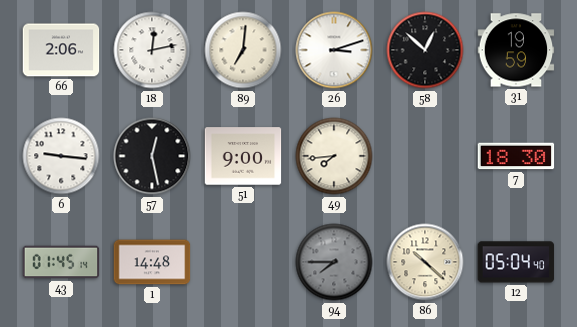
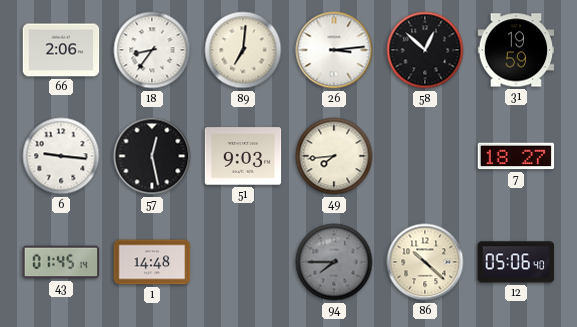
18: 12:13 -> 8:36 (152, 50)
26: 3:12 -> 3:14 (334, 50)
51: 9:00 -> 9:03 (243, 156)
7: 18:30 -> 18:27 (516, 156)
12: 05:04 -> 05:06 (516, 262)
